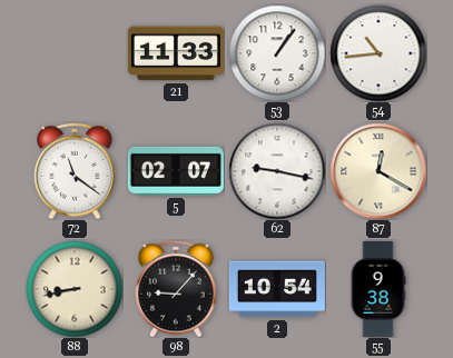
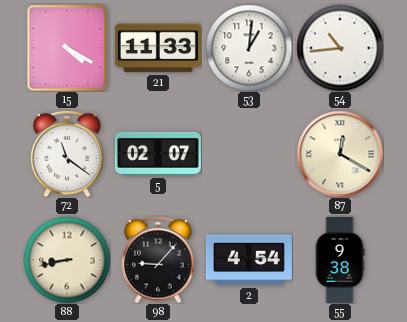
15: none -> 4:20 (67, 48)
53: 1:06 -> 1:01 (249, 48)
62: 9:17 -> none (277, 171)
2: 10:54 -> 4:54 (249, 260)
